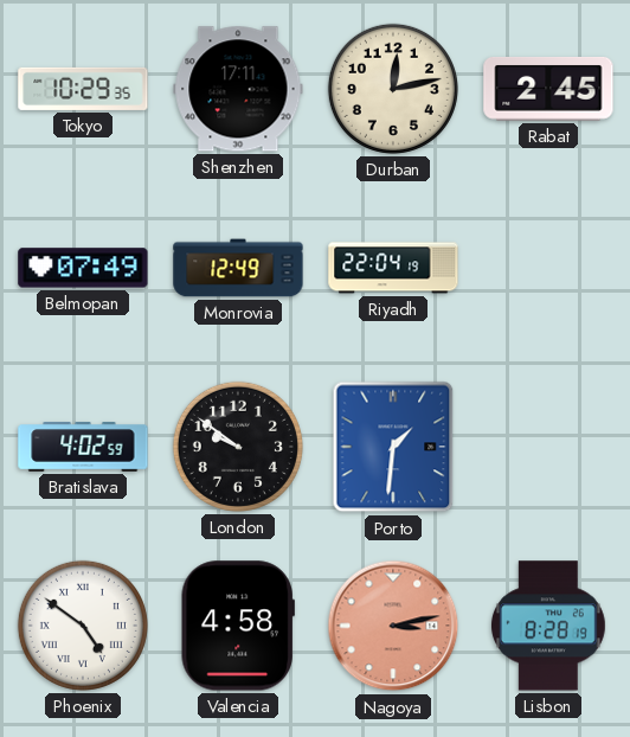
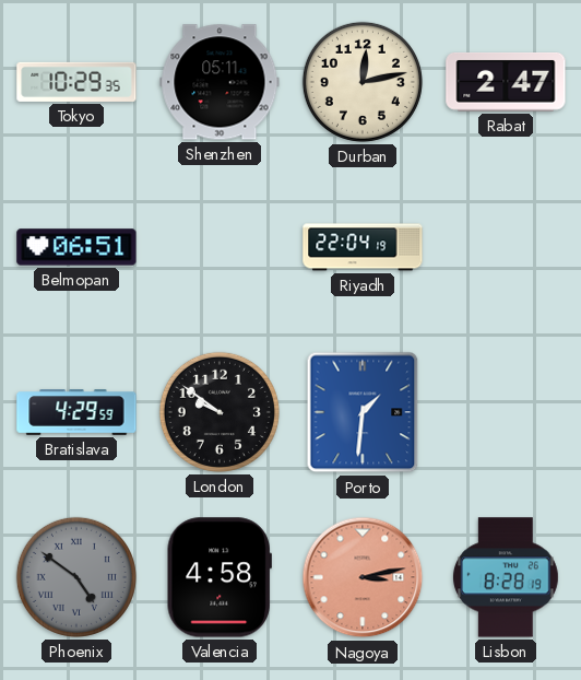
Shenzhen: 17:11 -> 05:11 (220, 82)
Rabat: 2:45 -> 2:47 (506, 83)
Belmopan: 07:49 -> 06:51 (76, 247)
Monrovia: 12:49 -> none (238, 268)
Bratislava: 4:02 -> 4:29 (76, 412)
Phoenix dial: white -> grey (76, 577)
